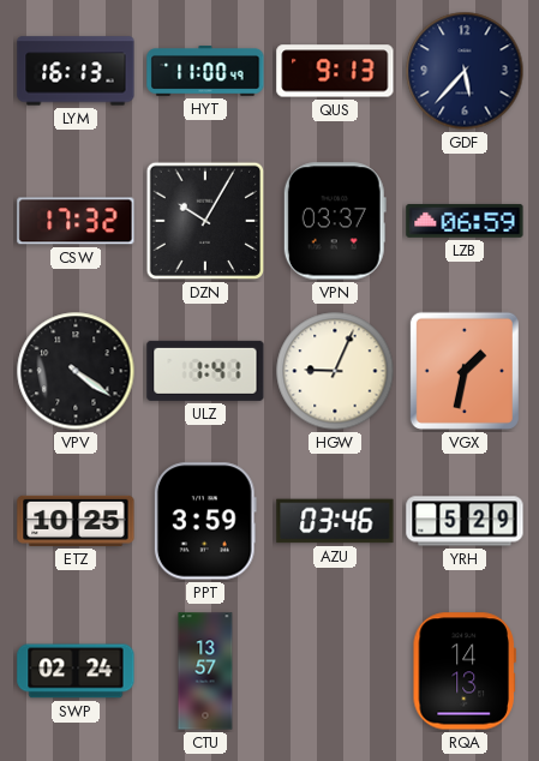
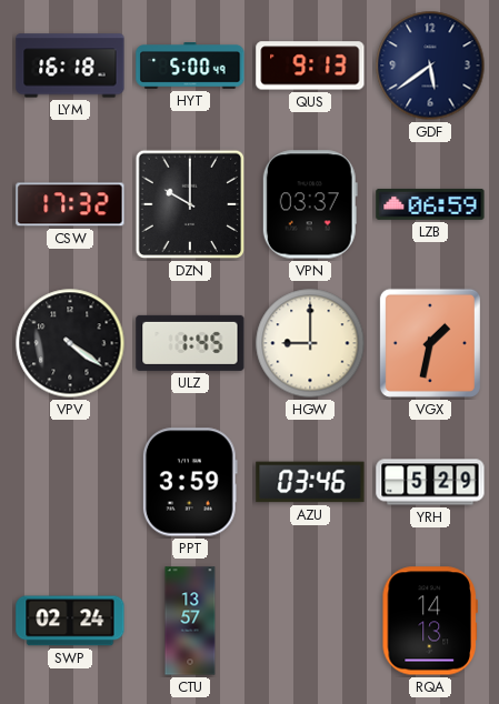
LYM: 16:13 -> 16:18 (70, 66)
HYT: 11:00 -> 5:00 (190, 66)
GDF: 5:37 -> 5:39 (430, 66)
DZN: 10:05 -> 10:00 (190, 204)
ULZ: 1:41 -> 1:45 (190, 343)
HGW: 9:04 -> 9:00 (310, 343)
ETZ: 10:25 -> none (76, 521)
